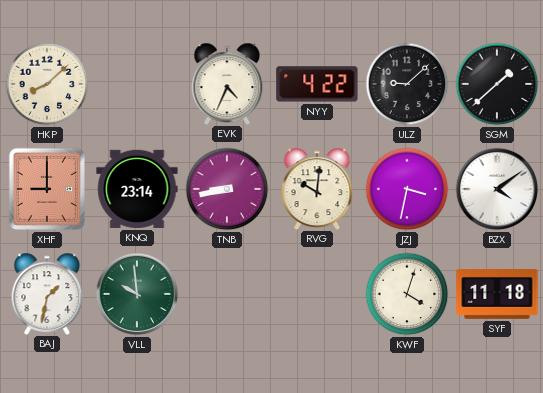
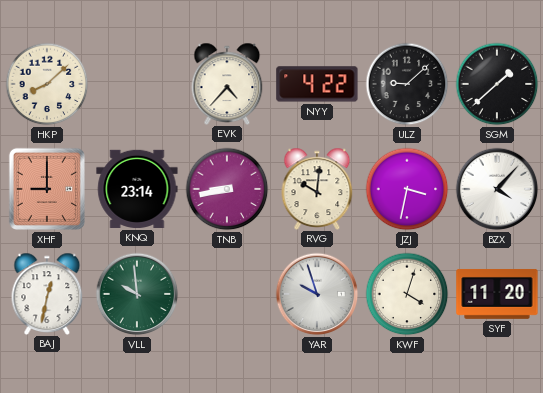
EVK: 4:34 -> 4:37 (227, 83)
BZX: 4:09 -> 4:07 (497, 189)
BAJ: 1:32 -> 12:32 (47, 293)
YAR: none -> 9:57 (317, 294)
SYF: 11:18 -> 11:20 (497, 294)
